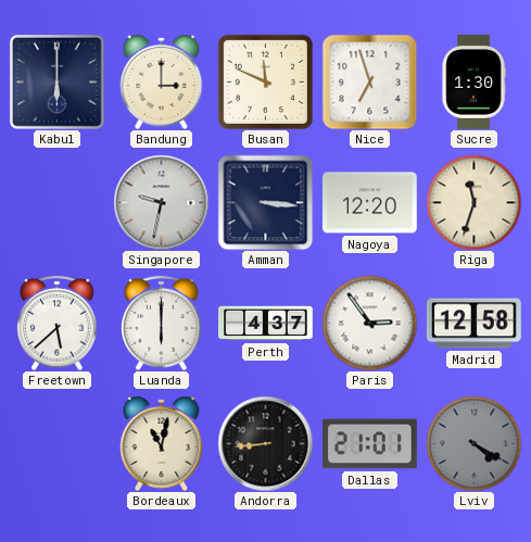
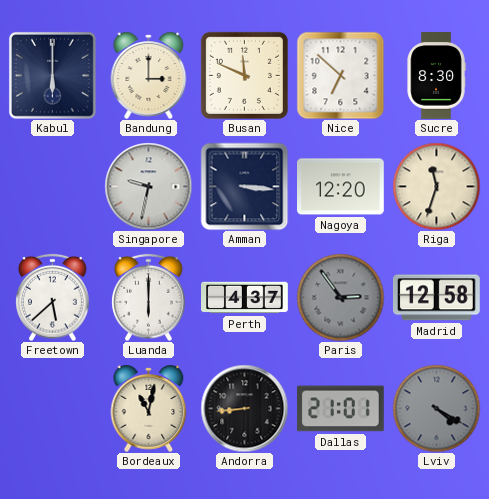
Nice: 6:57 -> 6:52 (340, 75)
Sucre: 1:30 -> 8:30 (436, 76)
Paris dial: white -> grey (340, 297)
